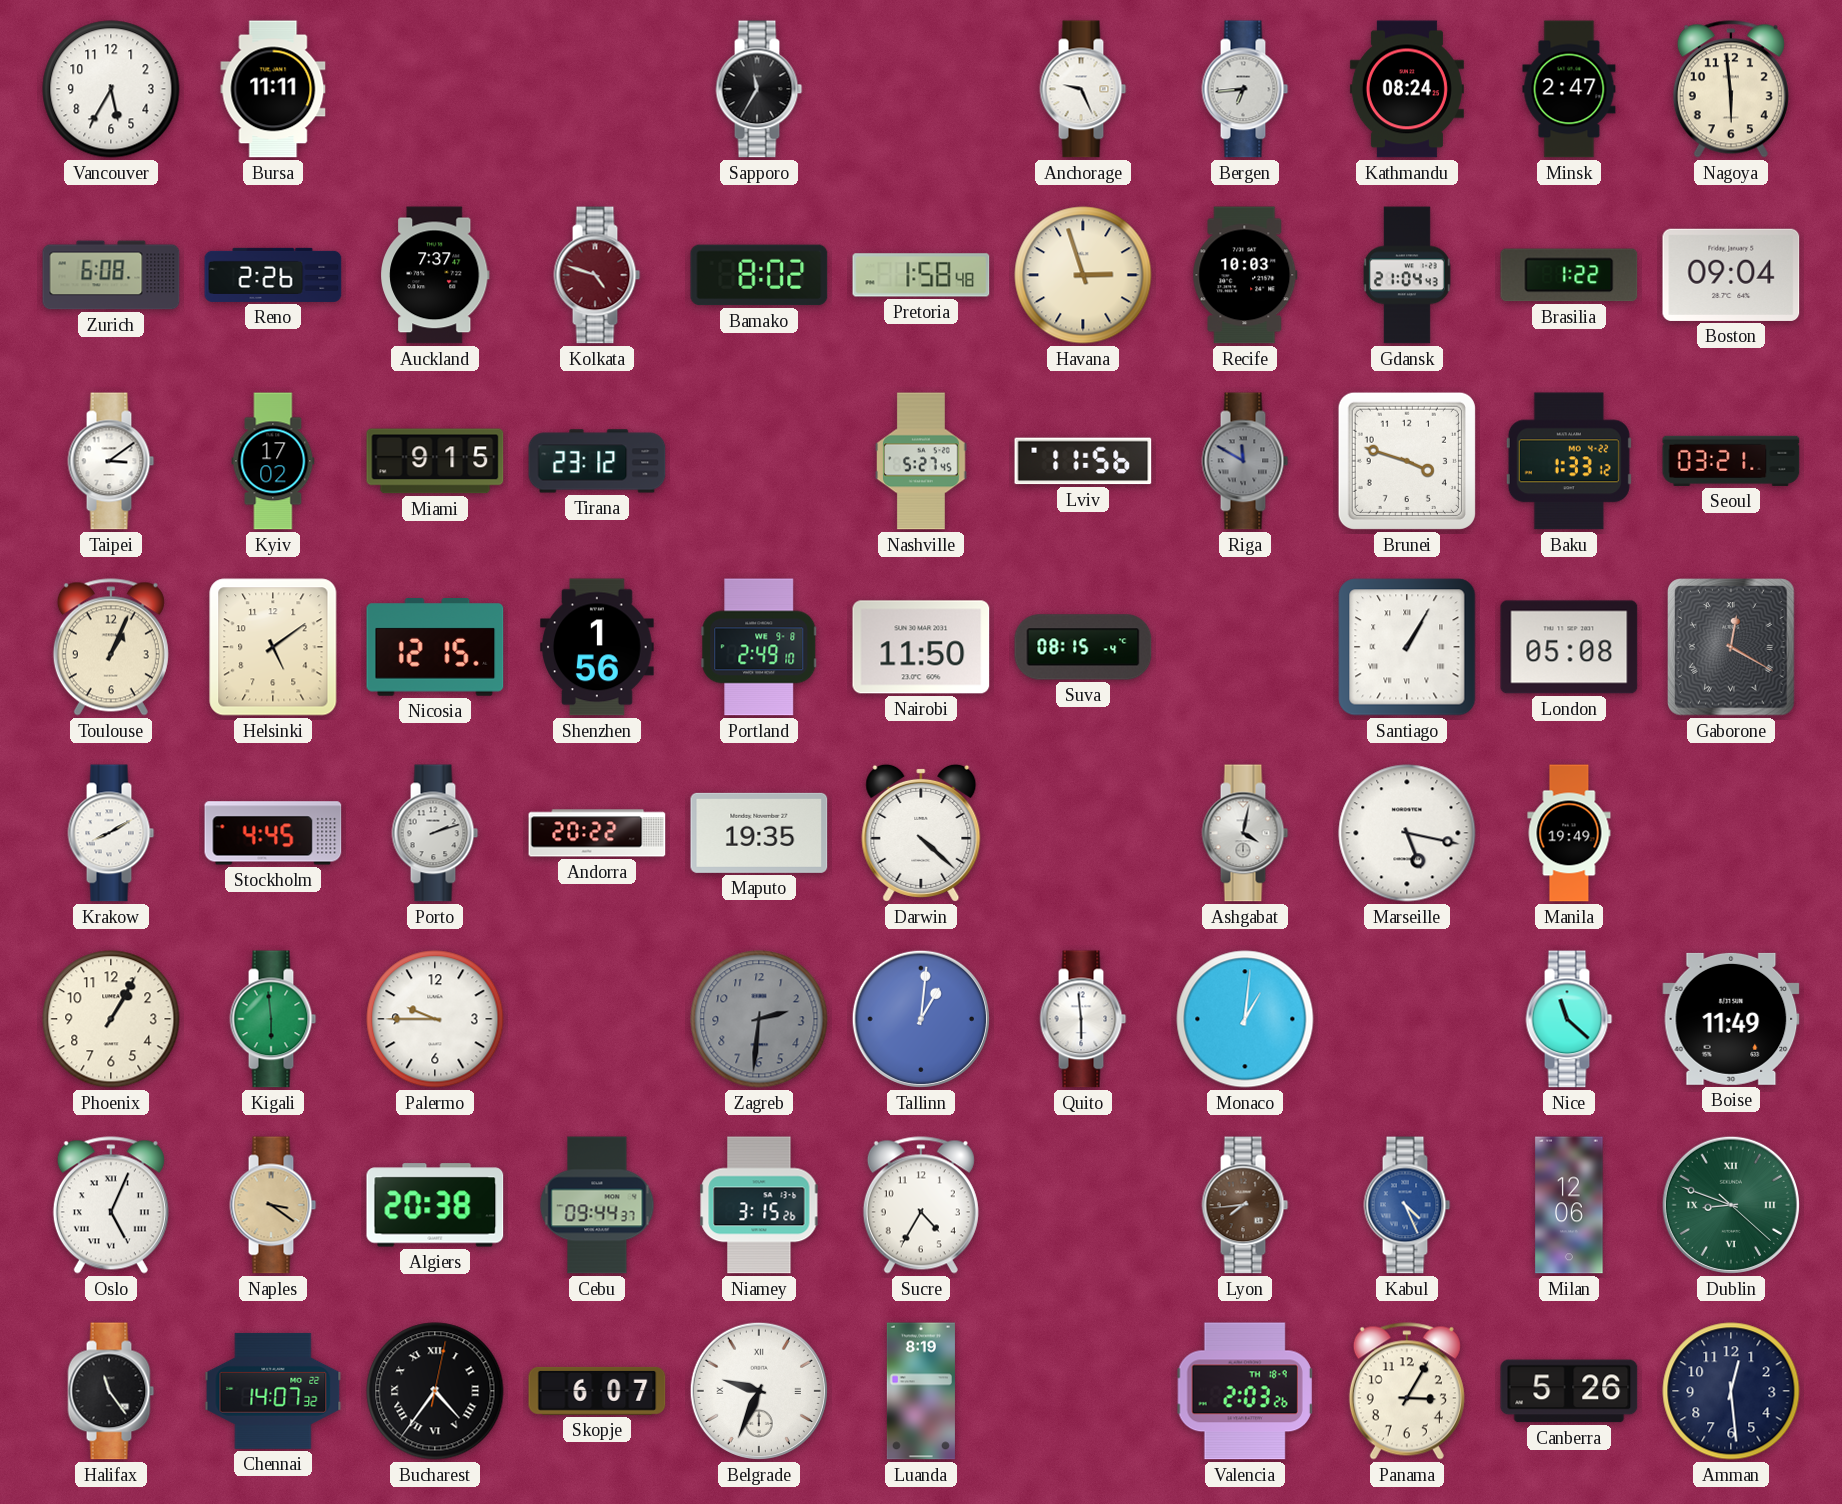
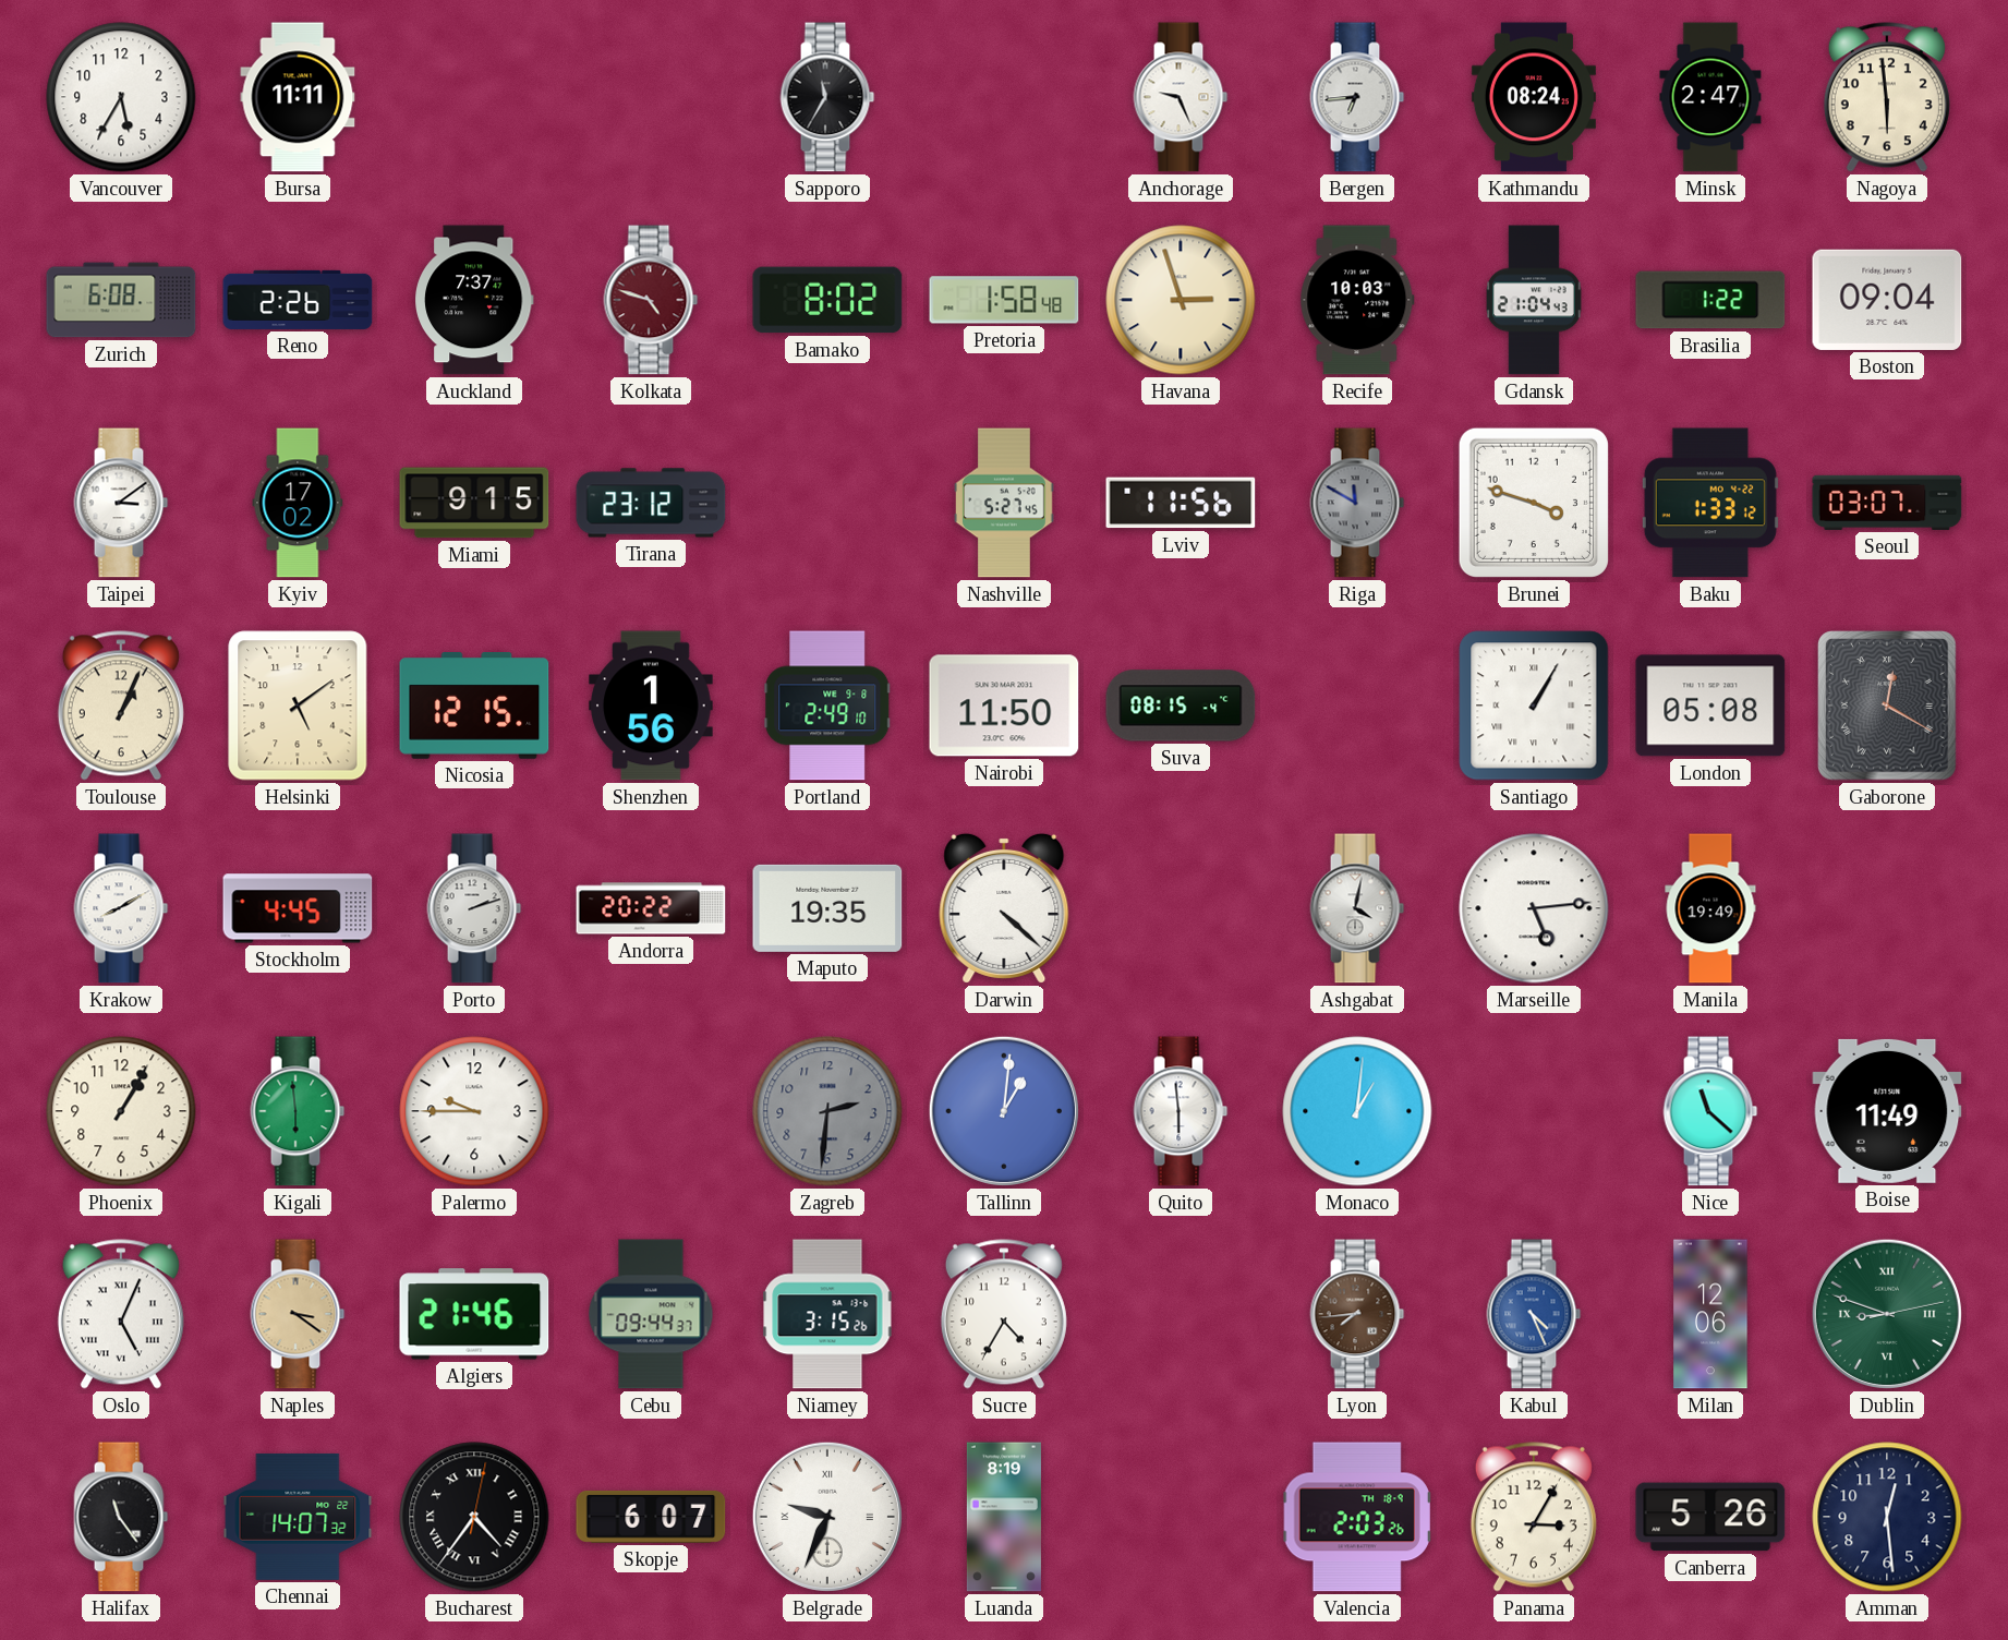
Seoul: 03:21 -> 03:07 (1887, 503)
Marseille: 5:17 -> 5:14 (1534, 908)
Algiers: 20:38 -> 21:46 (474, 1314)
Dublin: 8:48:22 -> 8:48:13 (1887, 1314)
